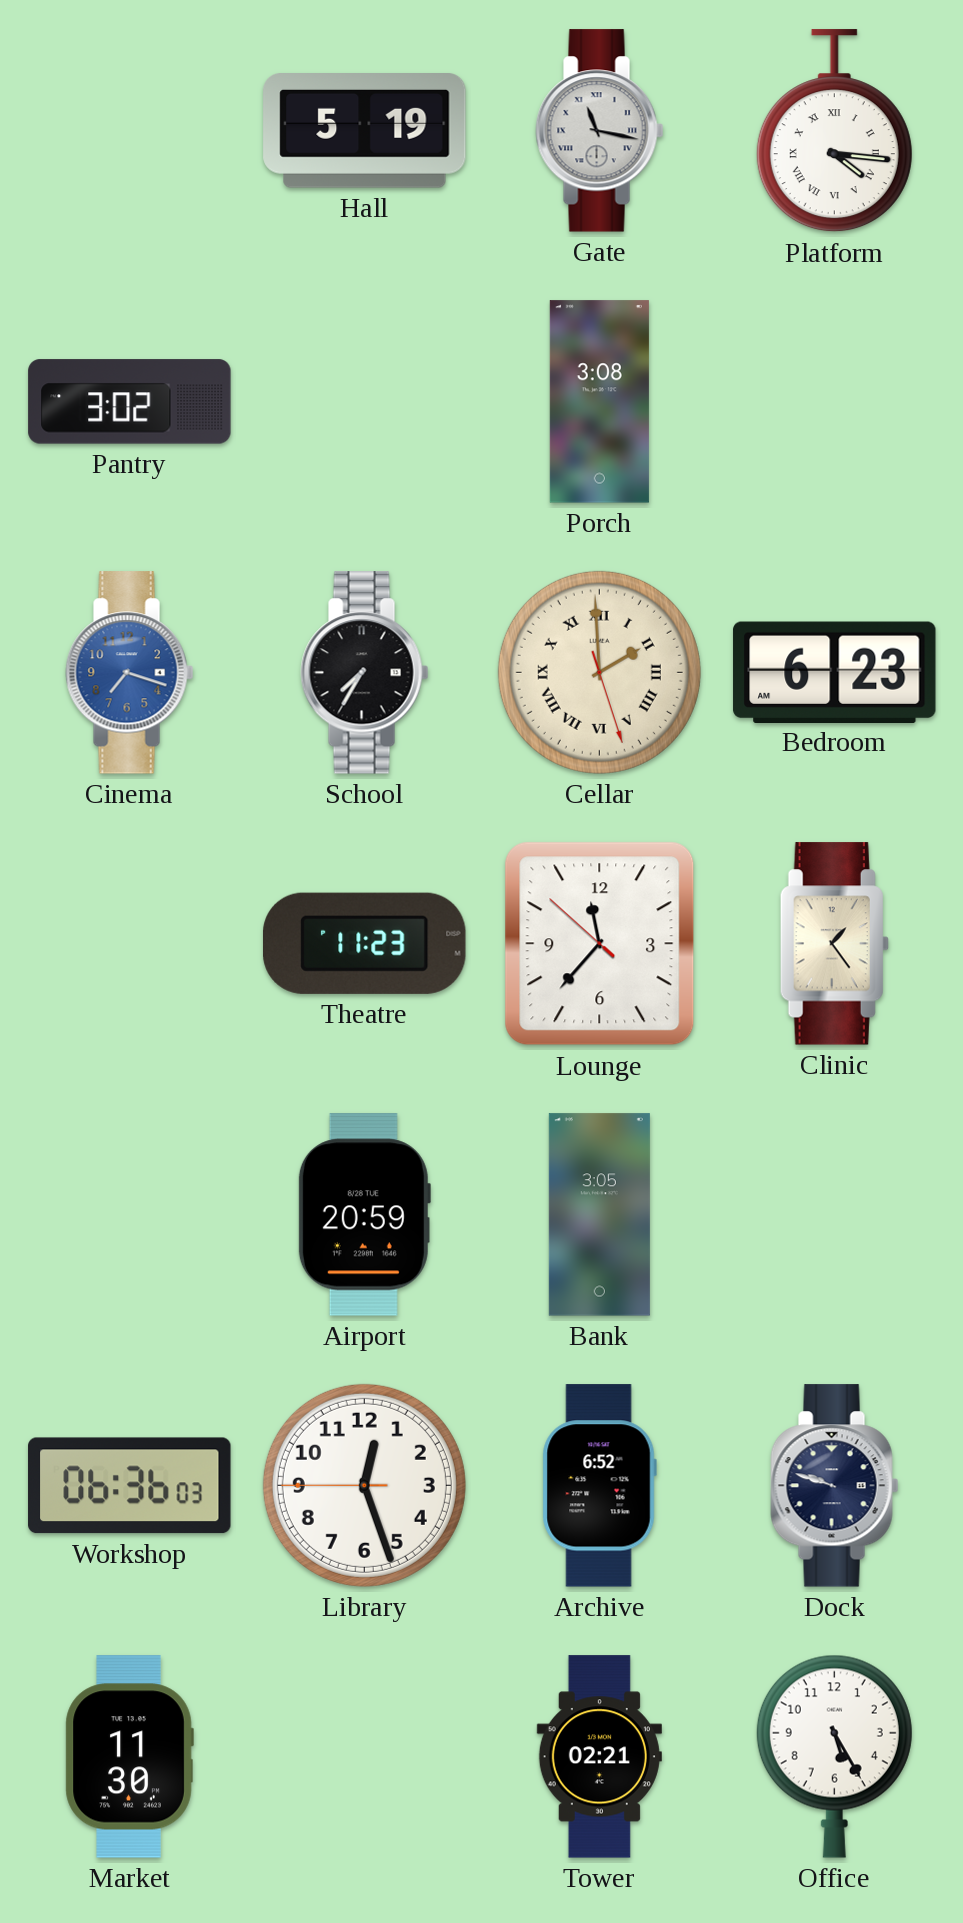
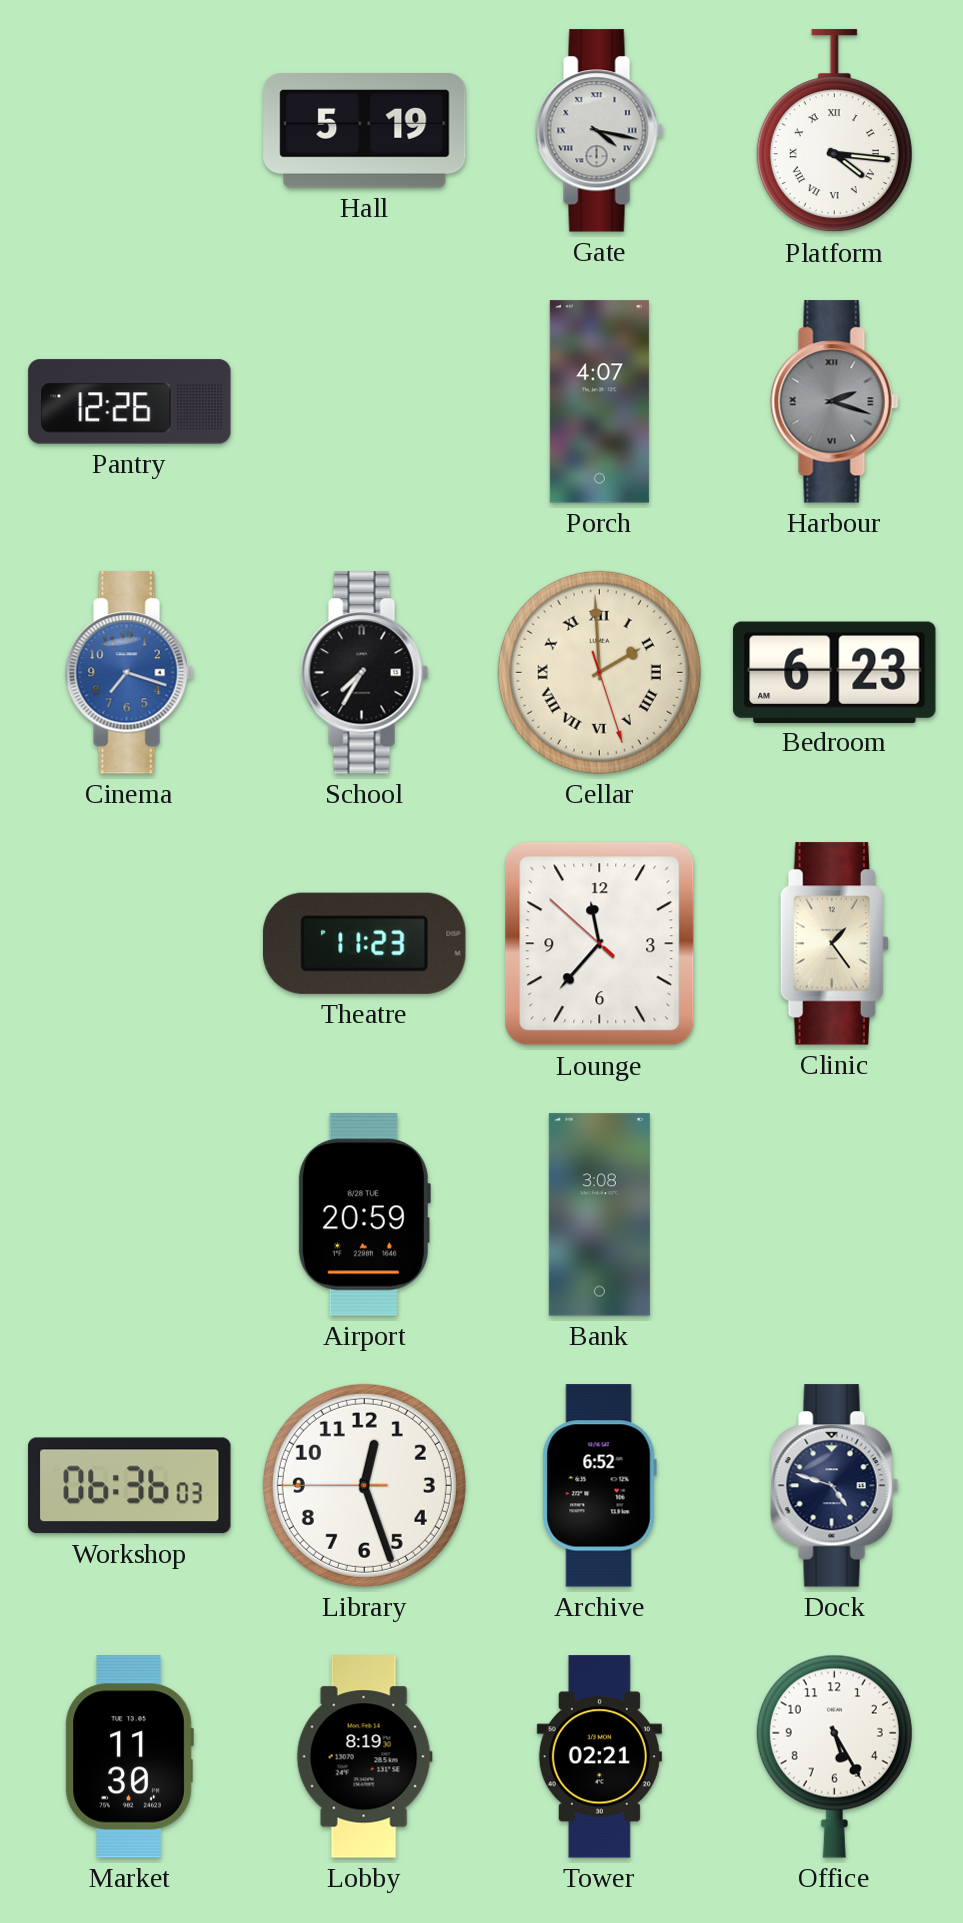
Gate: 11:17 -> 4:17 (600, 131)
Pantry: 3:02 -> 12:26 (130, 402)
Porch: 3:08 -> 4:07 (599, 402)
Harbour: none -> 2:18 (835, 402)
Bank: 3:05 -> 3:08 (599, 1215)
Dock: 9:48 -> 4:48 (835, 1486)
Lobby: none -> 8:19 (364, 1757)
